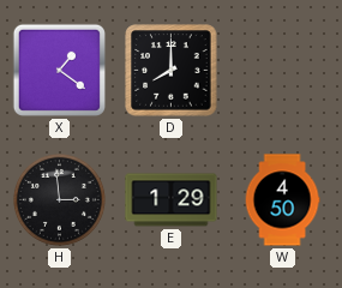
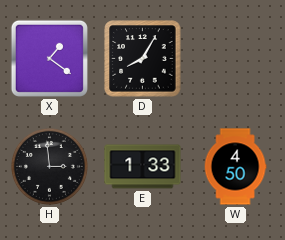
D: 8:00 -> 8:05 (143, 59)
E: 1:29 -> 1:33 (143, 167)
